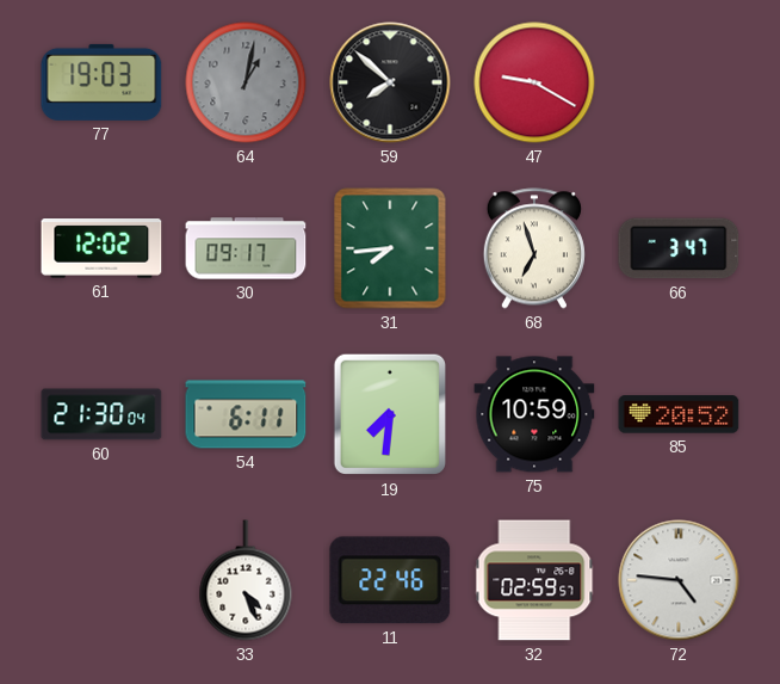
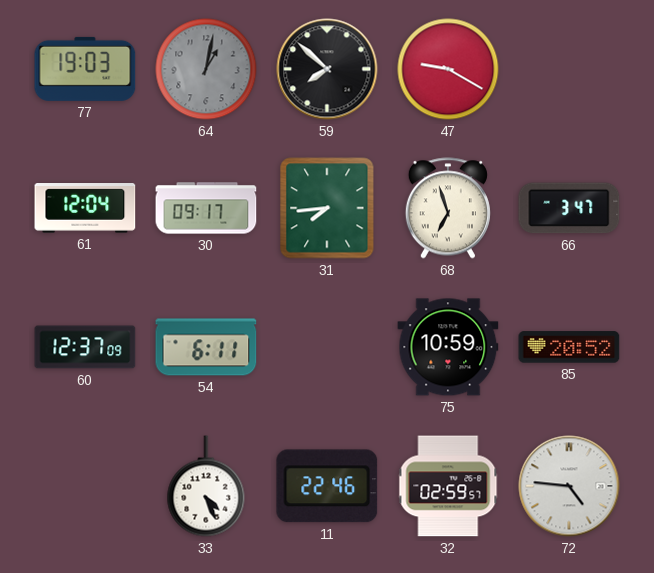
61: 12:02 -> 12:04 (85, 209)
60: 21:30 -> 12:37 (85, 347)
19: 7:31 -> none (389, 414)
